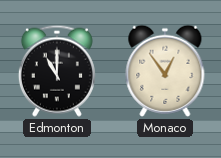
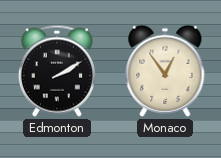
Edmonton: 11:00 -> 2:10 (57, 71)
